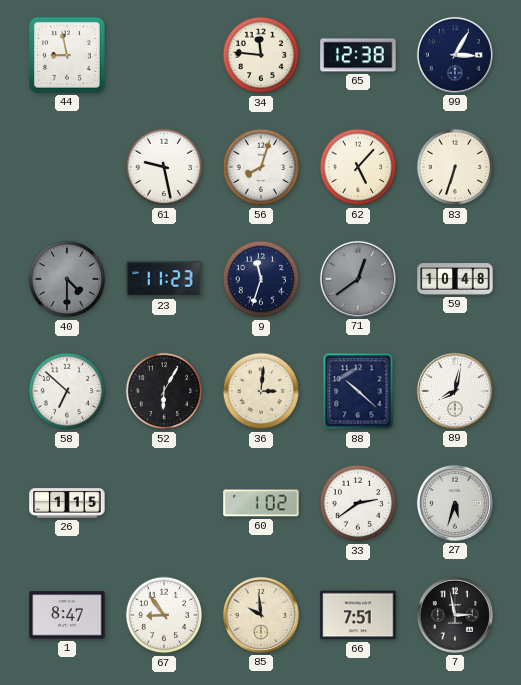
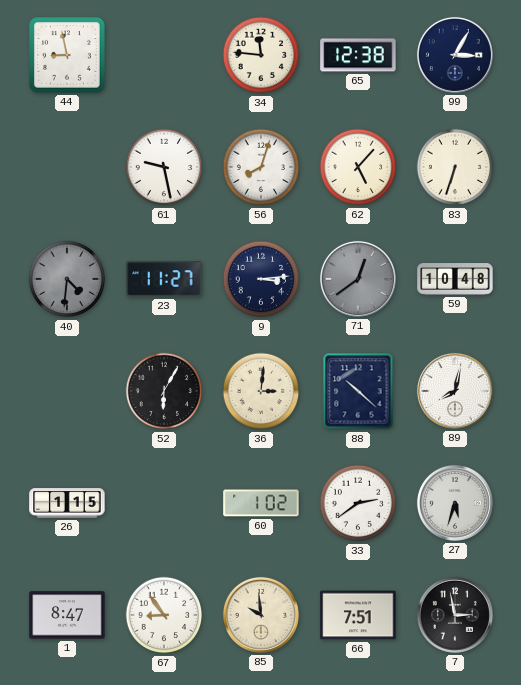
40: 4:30 -> 4:31 (67, 279)
23: 11:23 -> 11:27 (164, 279)
9: 11:33 -> 3:14 (261, 279)
58: 6:52 -> none (67, 391)
